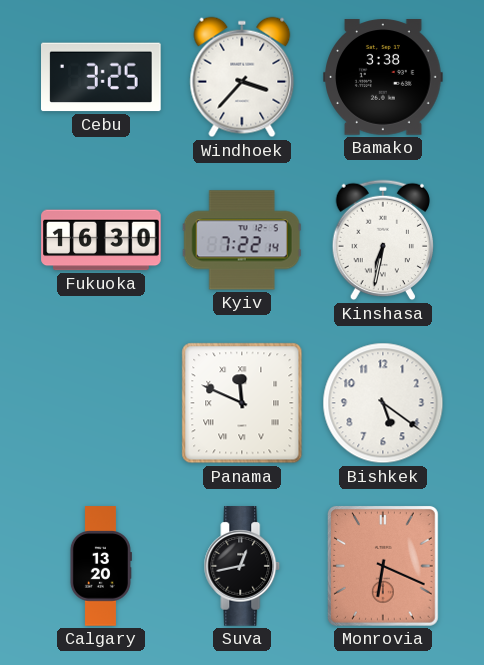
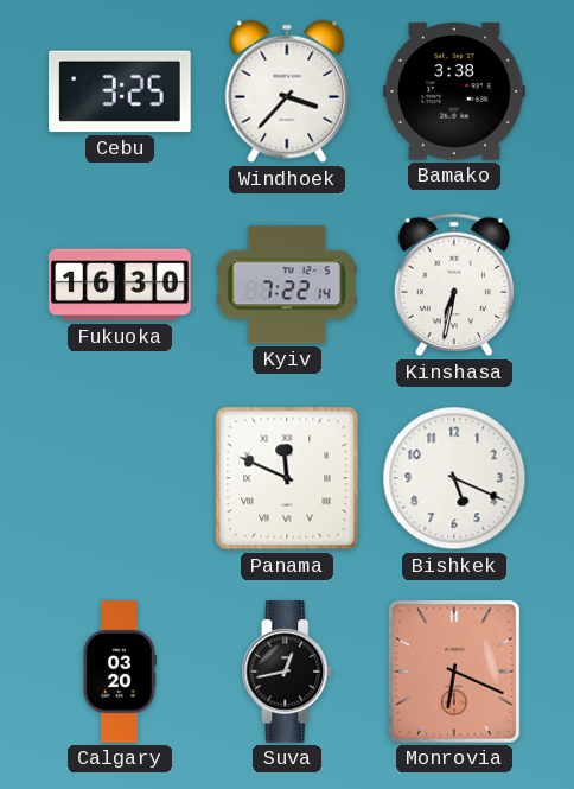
Bishkek: 5:21 -> 5:19 (454, 478)
Calgary: 13:20 -> 03:20 (119, 672)
